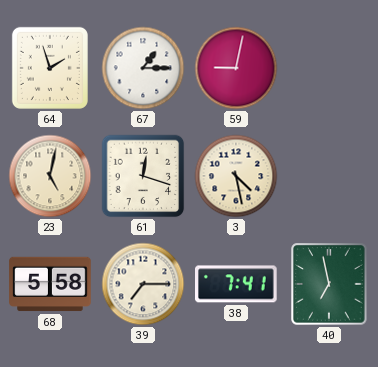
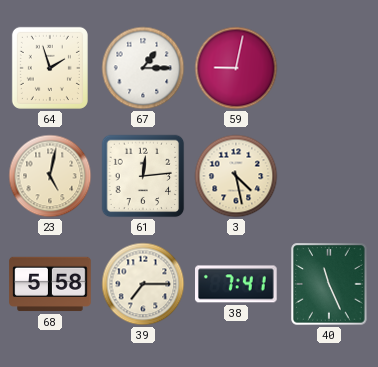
61: 12:18 -> 12:14 (143, 176)
40: 6:58 -> 11:26 (329, 284)
